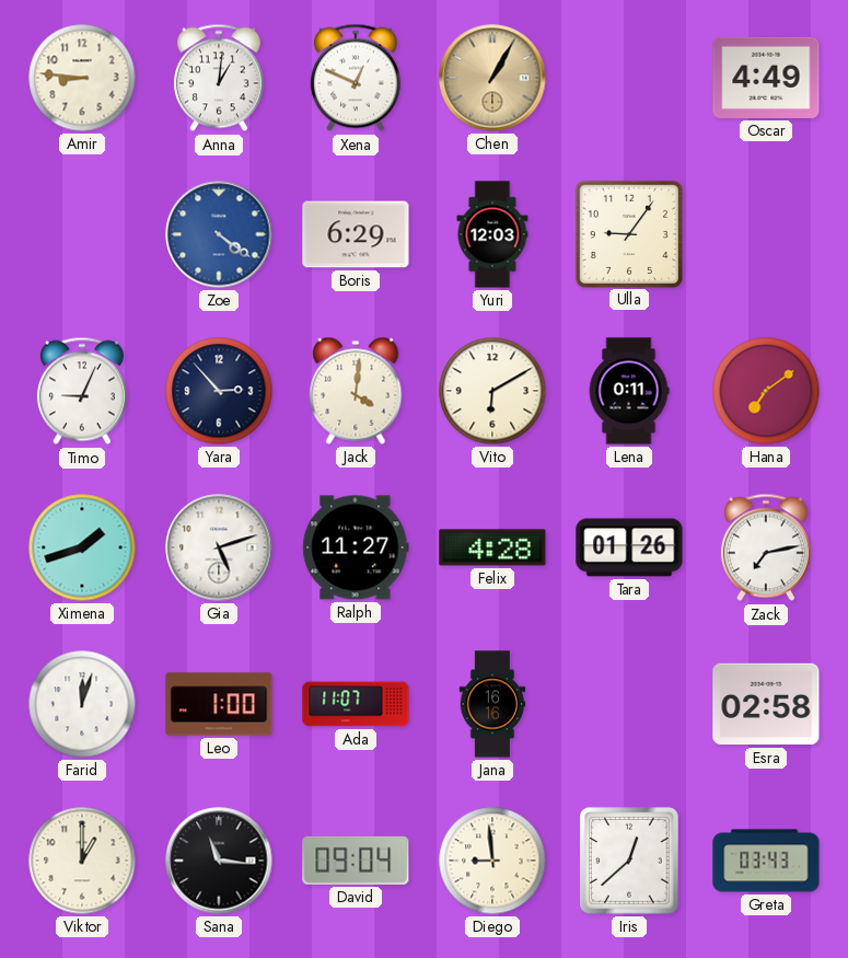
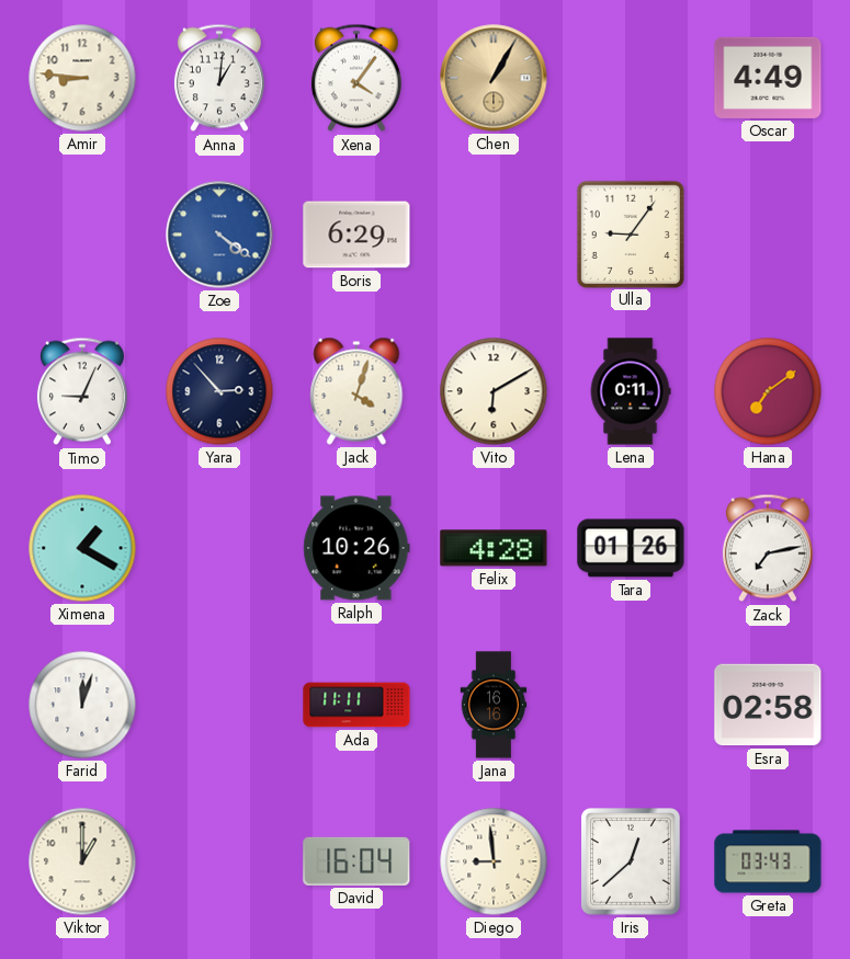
Xena: 12:49 -> 4:06 (356, 78)
Yuri: 12:03 -> none (492, 234)
Jack: 4:01 -> 4:03 (356, 391)
Ximena: 1:42 -> 1:20 (82, 548)
Gia: 5:12 -> none (219, 547)
Ralph: 11:27 -> 10:26 (356, 548)
Leo: 1:00 -> none (219, 704)
Ada: 11:07 -> 11:11 (356, 705)
Sana: 11:16 -> none (219, 861)
David: 09:04 -> 16:04 (356, 861)
